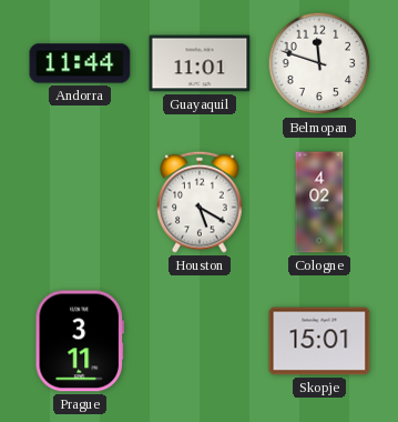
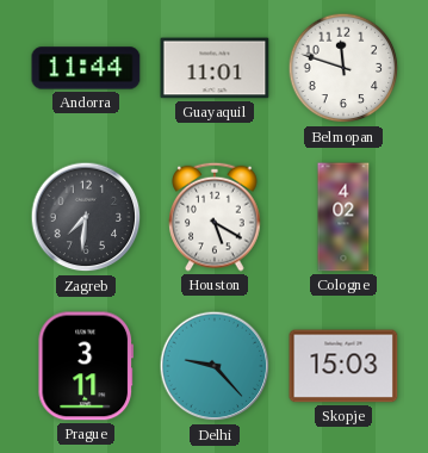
Zagreb: none -> 7:31 (86, 217)
Delhi: none -> 9:23 (215, 366)
Skopje: 15:01 -> 15:03 (343, 366)
